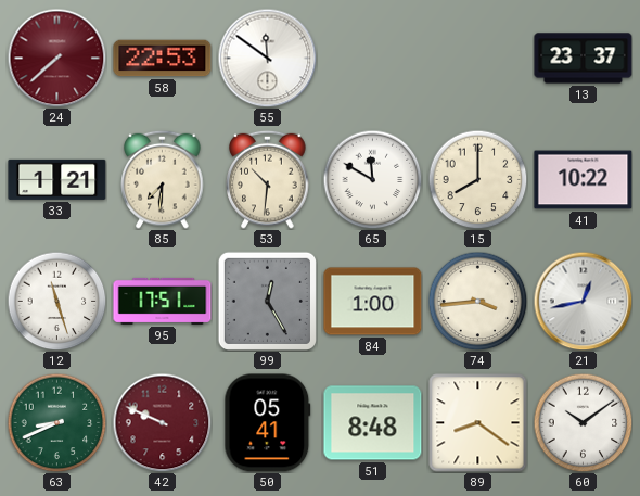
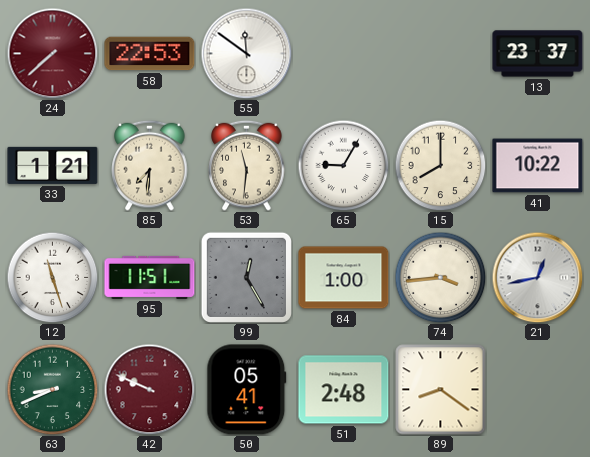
53: 10:31 -> 11:31 (247, 165)
65: 11:50 -> 9:05 (343, 165)
95: 17:51 -> 11:51 (150, 277)
51: 8:48 -> 2:48 (344, 390)
60: 10:09 -> none (583, 422)
